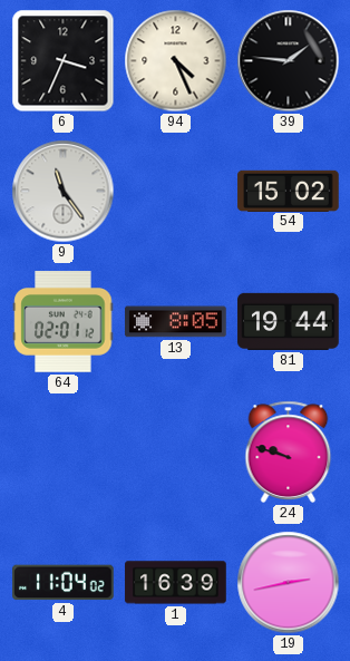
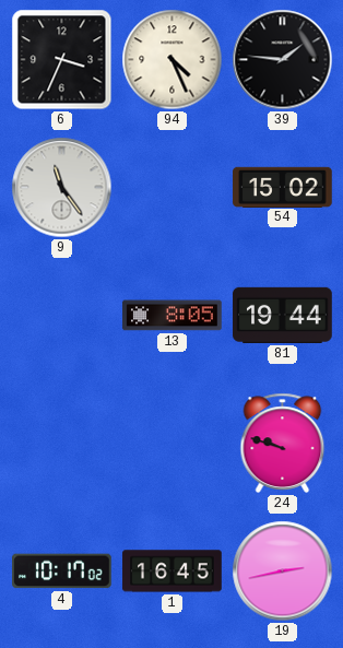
64: 02:01 -> none (64, 322)
4: 11:04 -> 10:17 (62, 572)
1: 16:39 -> 16:45 (173, 572)
